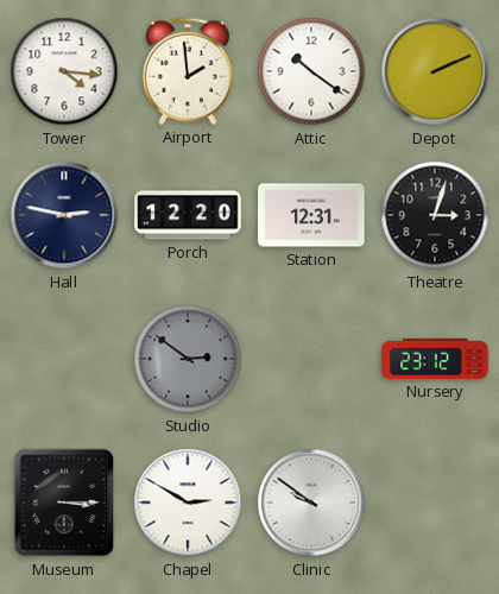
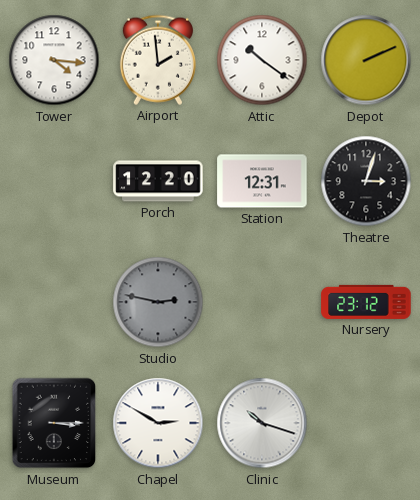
Hall: 2:47 -> none (64, 215)
Studio: 2:51 -> 2:47 (158, 302)
Clinic: 9:51 -> 10:18 (262, 423)
